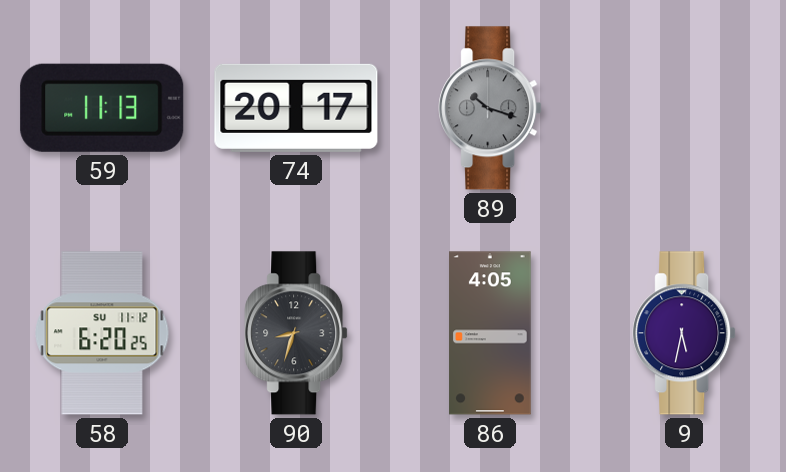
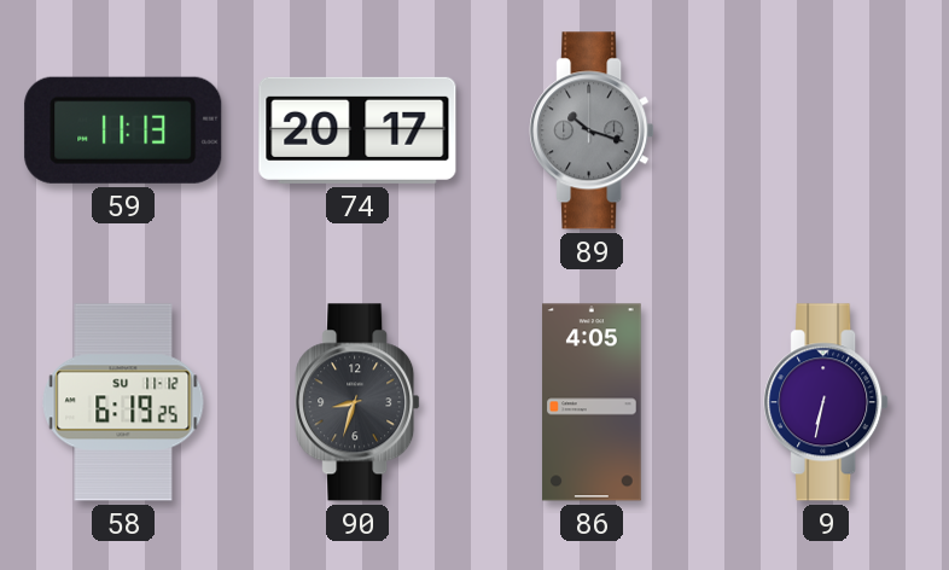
58: 6:20 -> 6:19 (123, 402)
9: 5:32 -> 6:32 (826, 402)
